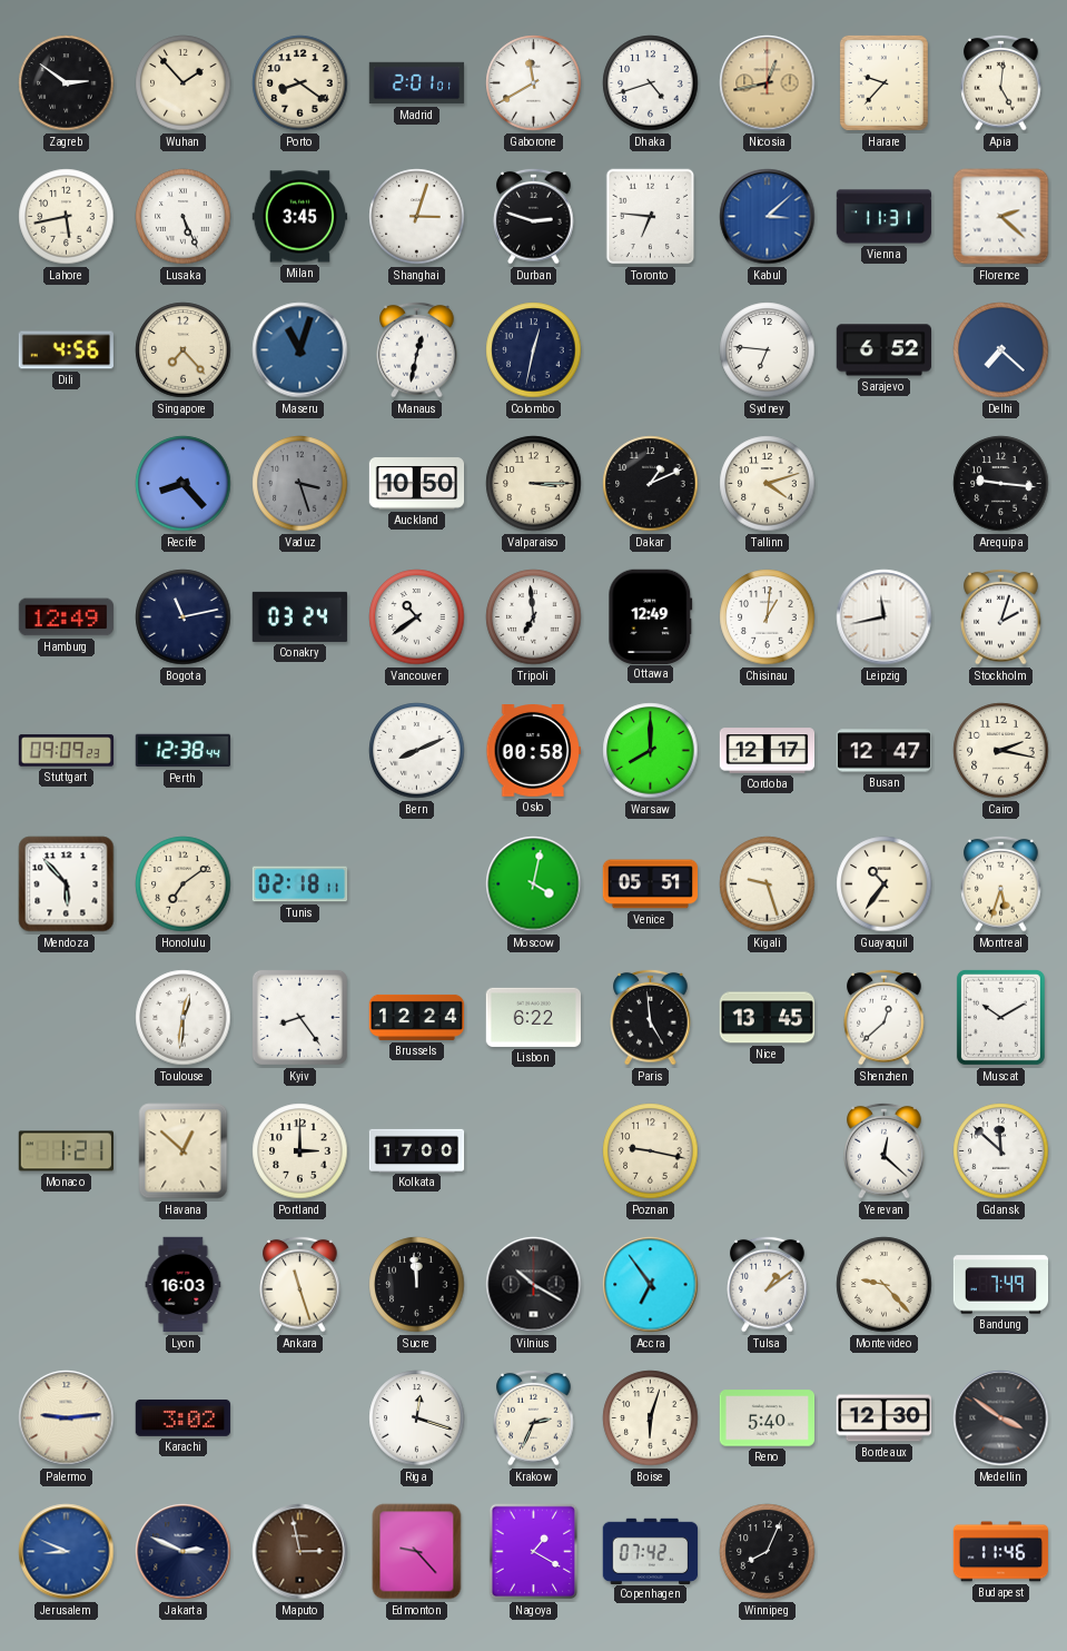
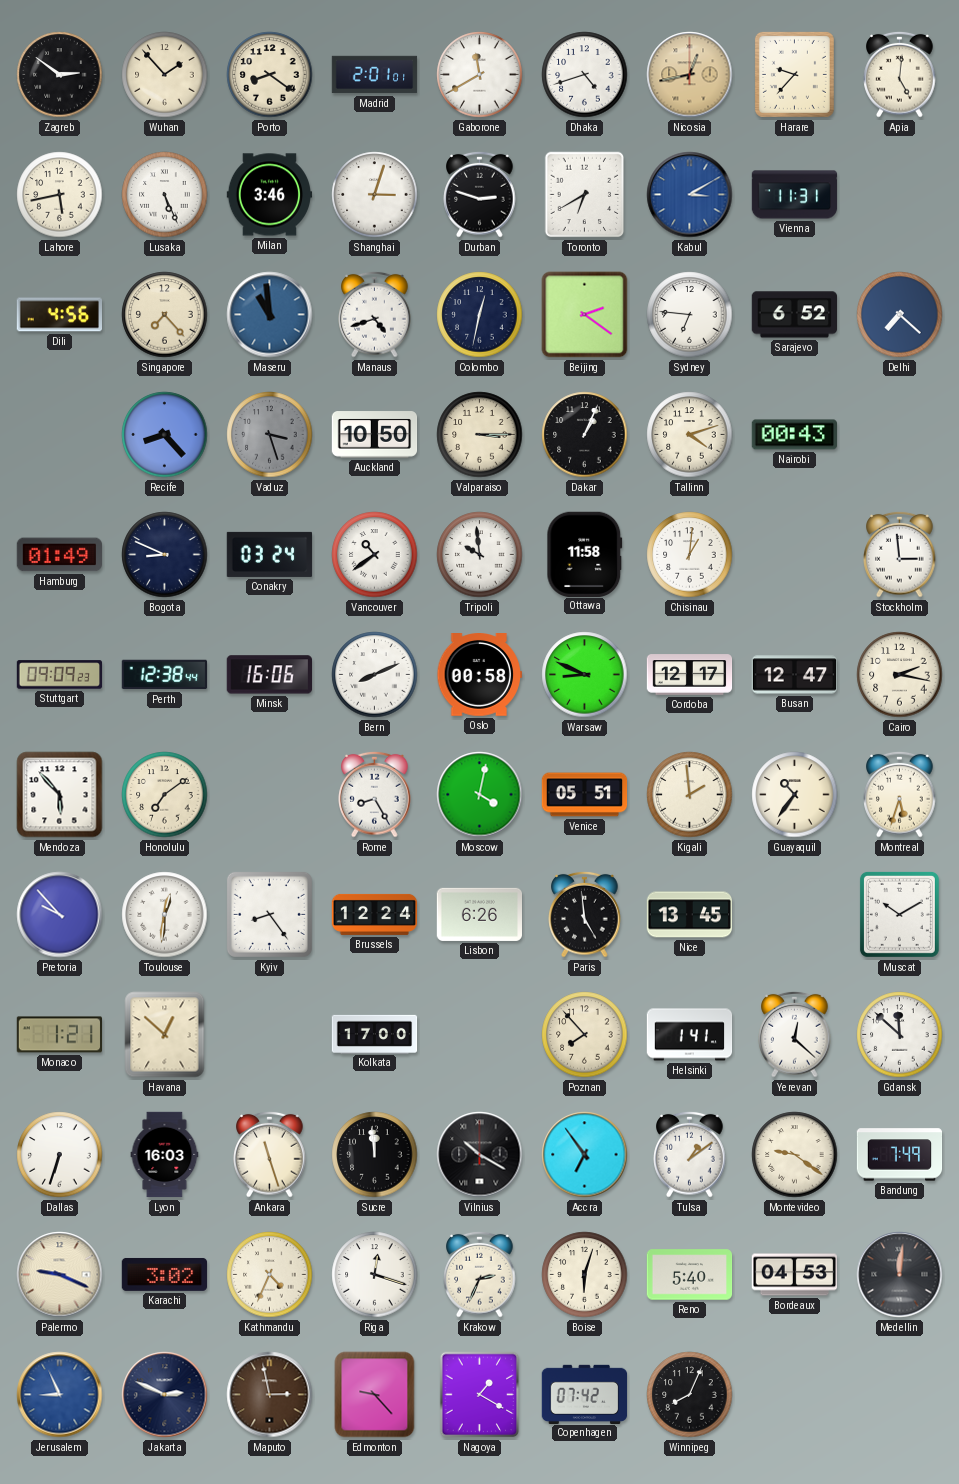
Milan: 3:45 -> 3:46 (270, 195)
Toronto: 6:46 -> 6:40 (585, 195)
Kabul: 3:08 -> 3:10 (690, 195)
Florence: 2:22 -> none (1001, 217)
Maseru: 11:03 -> 10:59 (270, 315)
Manaus: 12:32 -> 4:42 (375, 314)
Beijing: none -> 2:21 (585, 315)
Dakar: 1:11 -> 1:04 (585, 435)
Nairobi: none -> 00:43 (795, 435)
Arequipa: 9:16 -> none (1001, 484)
Hamburg: 12:49 -> 01:49 (59, 555)
Bogota: 11:13 -> 8:49 (165, 555)
Tripoli: 6:59 -> 9:59 (480, 555)
Ottawa: 12:49 -> 11:58 (585, 554)
Leipzig: 11:43 -> none (885, 617)
Stockholm: 2:03 -> 2:59 (900, 554)
Minsk: none -> 16:06 (269, 675)
Warsaw: 8:00 -> 8:49 (585, 675)
Tunis: 02:18 -> none (300, 884)
Rome: none -> 8:25 (375, 794)
Kigali: 9:27 -> 1:59 (690, 795)
Pretoria: none -> 9:53 (60, 915)
Lisbon: 6:22 -> 6:26 (479, 914)
Shenzhen: 12:38 -> none (885, 1017)
Portland: 3:00 -> none (300, 1151)
Poznan: 9:17 -> 7:53 (585, 1035)
Helsinki: none -> 1:41 (690, 1035)
Dallas: none -> 6:33 (60, 1155)
Montevideo: 9:23 -> 9:21 (795, 1155)
Palermo: 9:14 -> 9:19 (60, 1275)
Kathmandu: none -> 4:34 (270, 1275)
Bordeaux: 12:30 -> 04:53 (795, 1275)
Medellin: 3:51 -> 12:01 (900, 1275)
Jerusalem: 8:49 -> 8:56 (60, 1395)
Budapest: 11:46 -> none (1001, 1552)
